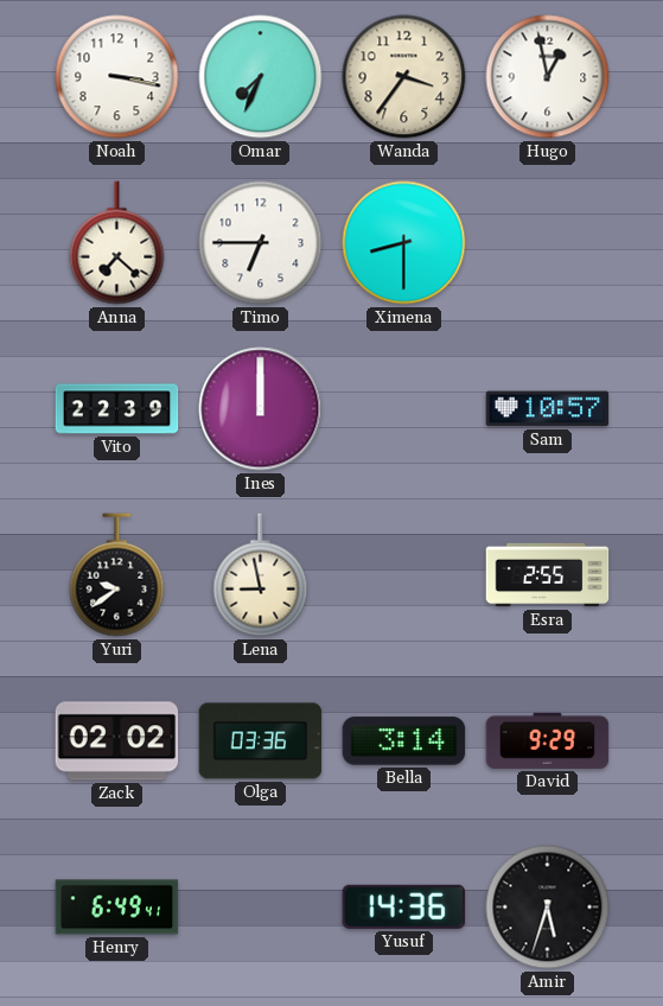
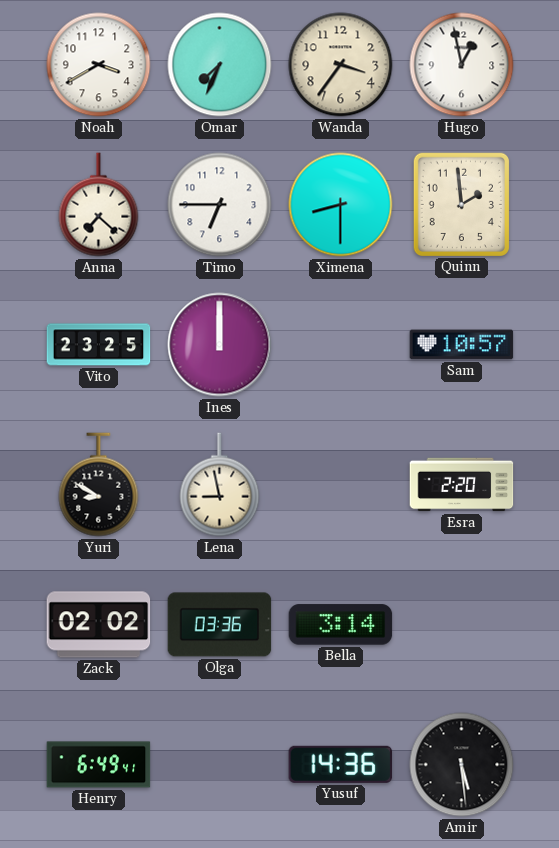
Noah: 3:17 -> 3:40 (99, 65)
Quinn: none -> 1:59 (461, 204)
Vito: 22:39 -> 23:25 (99, 345)
Yuri: 9:39 -> 8:50 (99, 485)
Esra: 2:55 -> 2:20 (462, 485)
David: 9:29 -> none (548, 740)
Amir: 5:33 -> 5:29 (462, 765)
